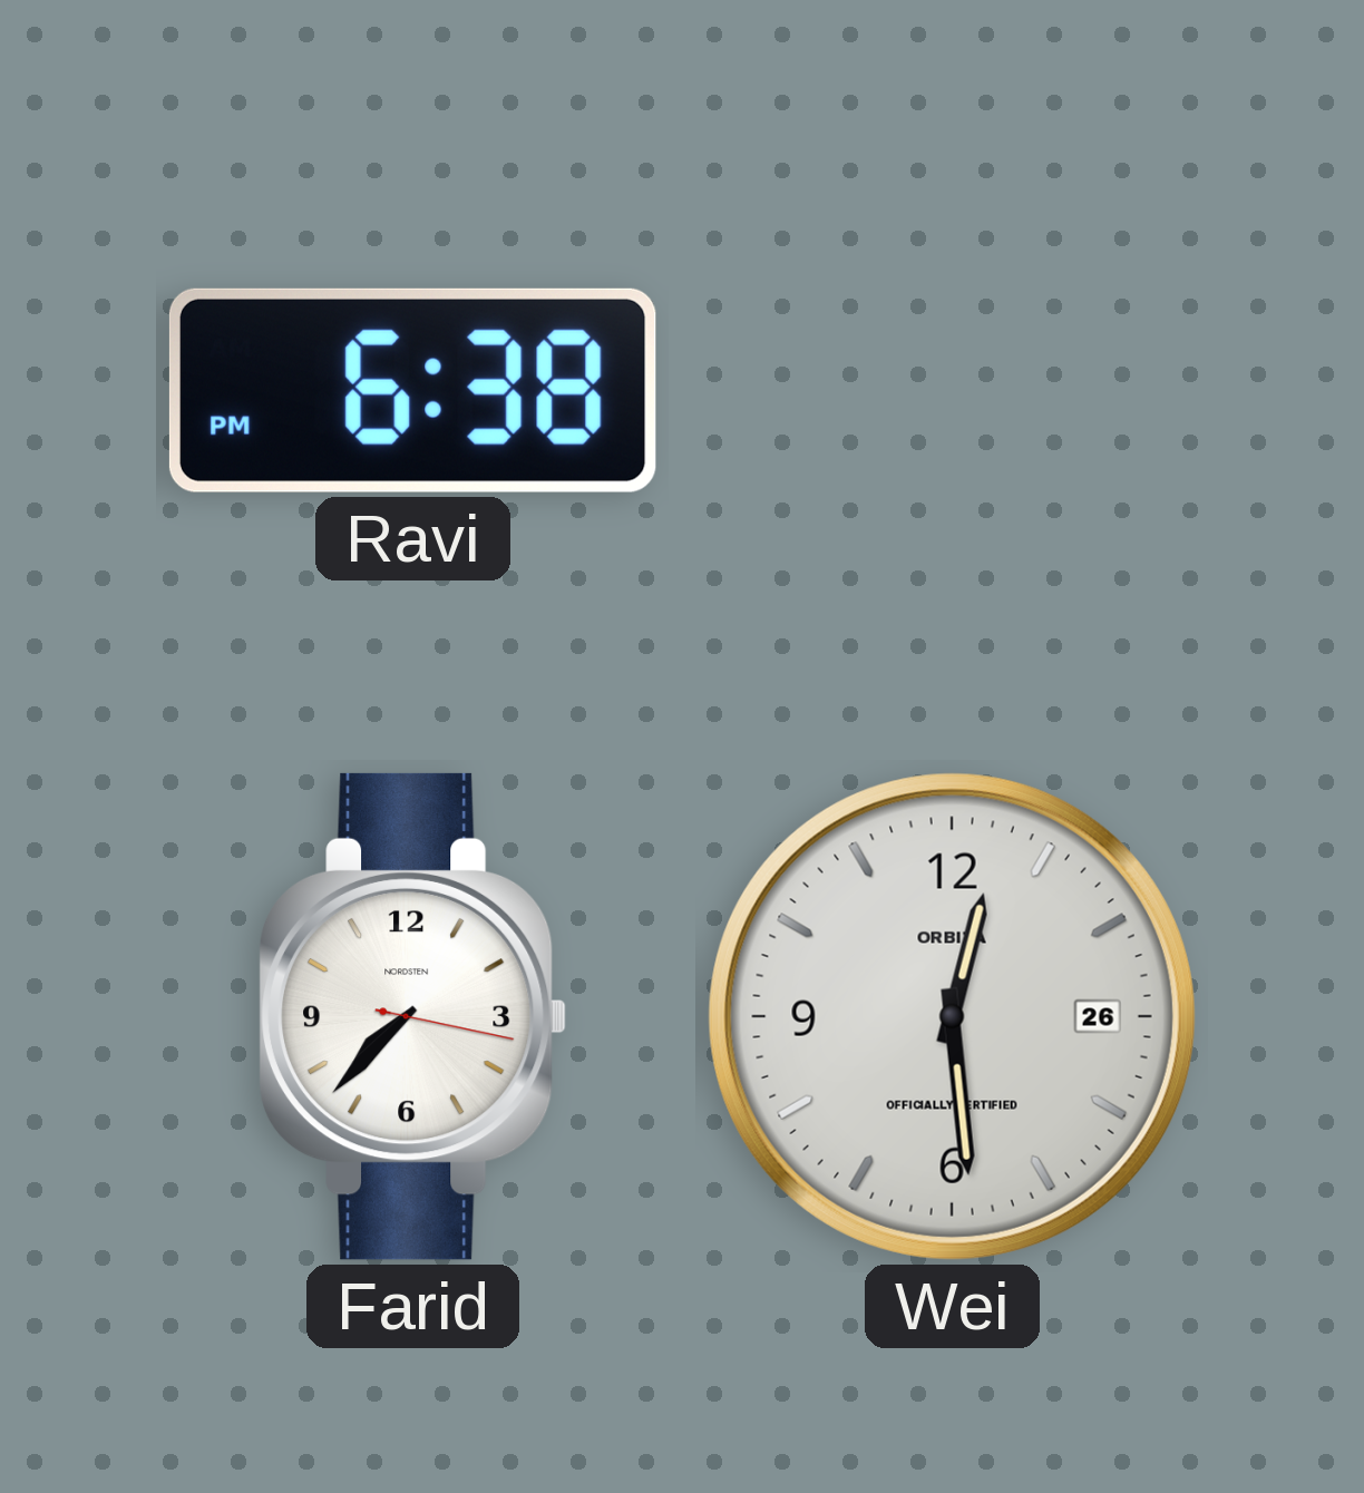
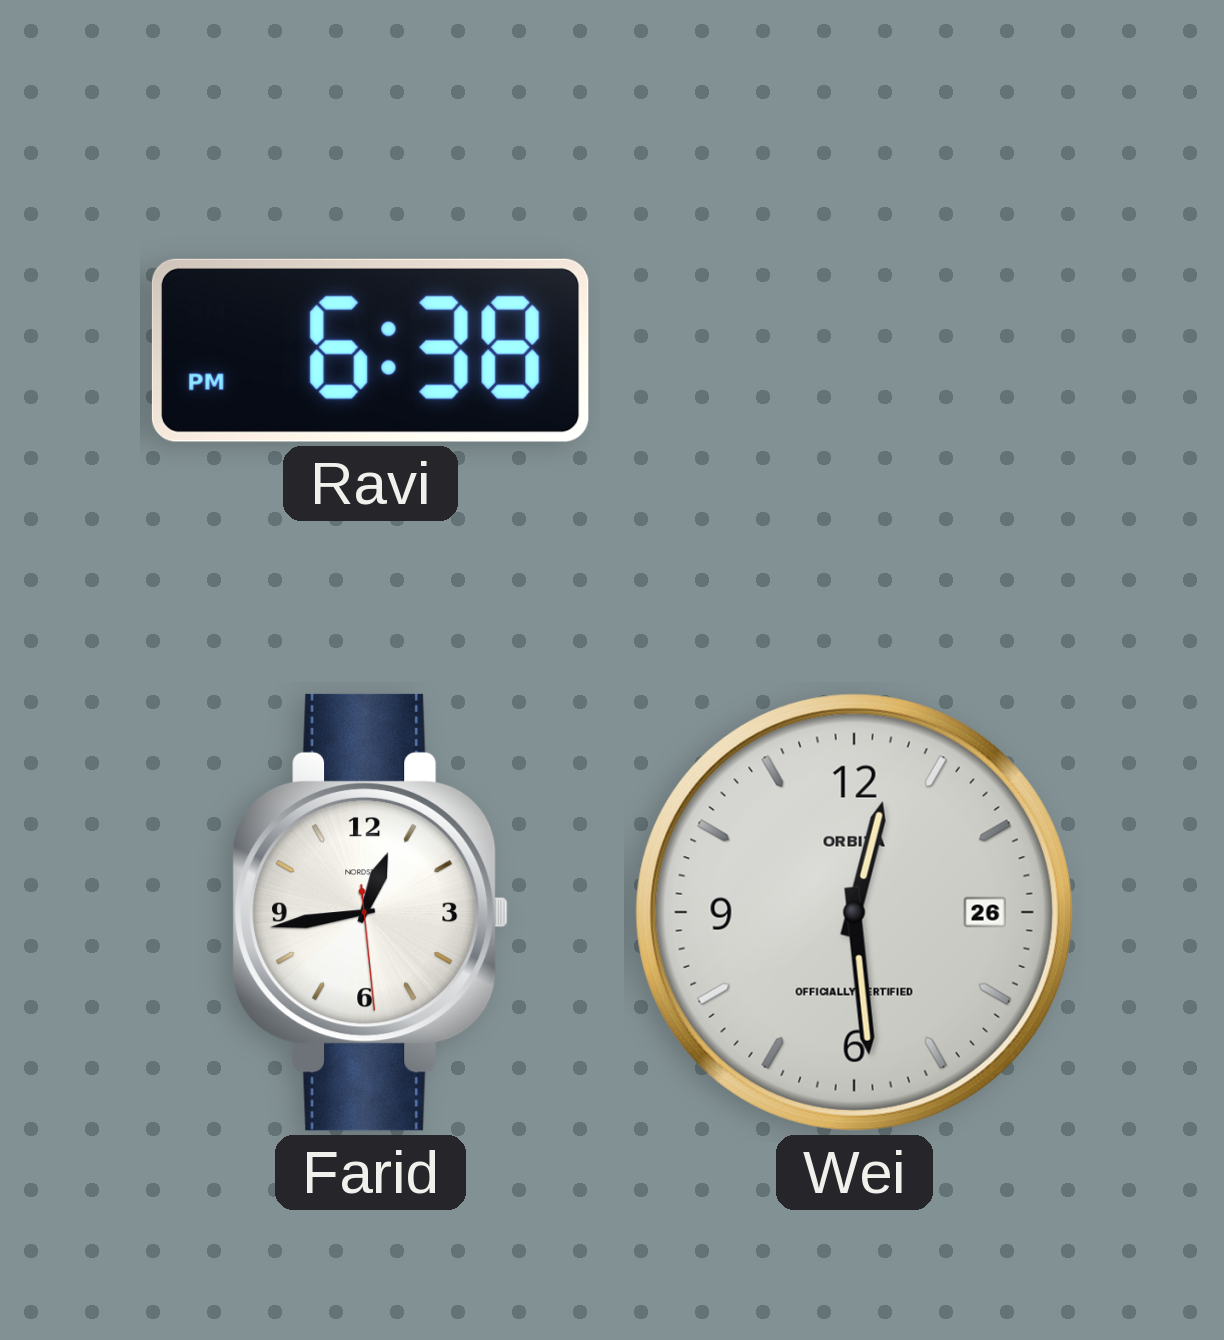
Farid: 7:37 -> 12:43 (370, 912)
